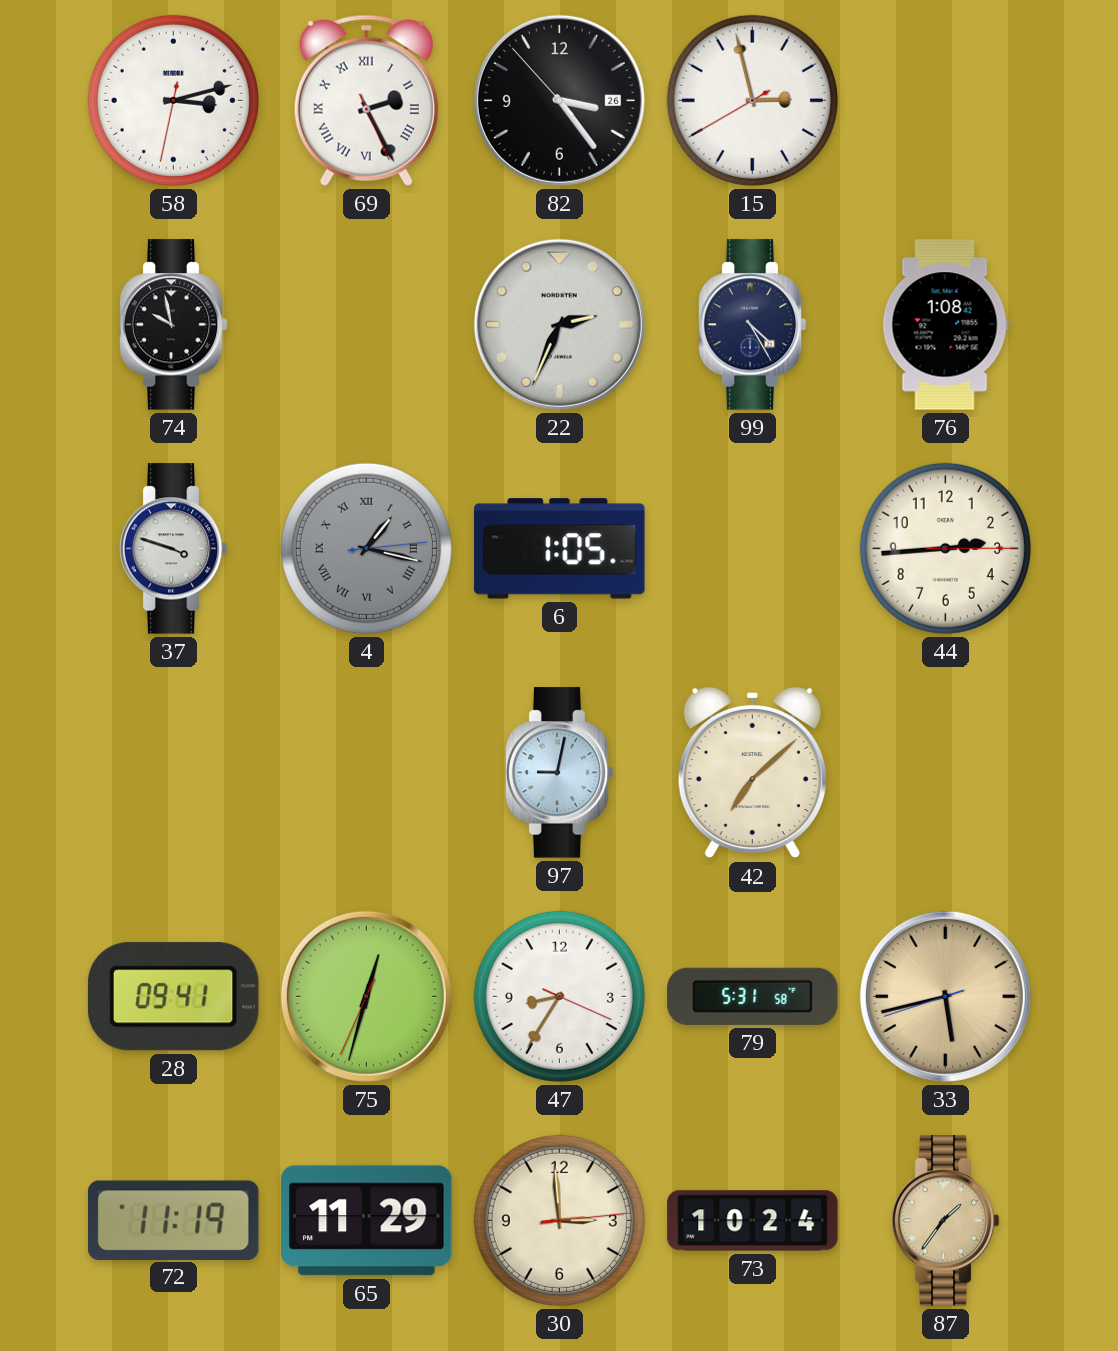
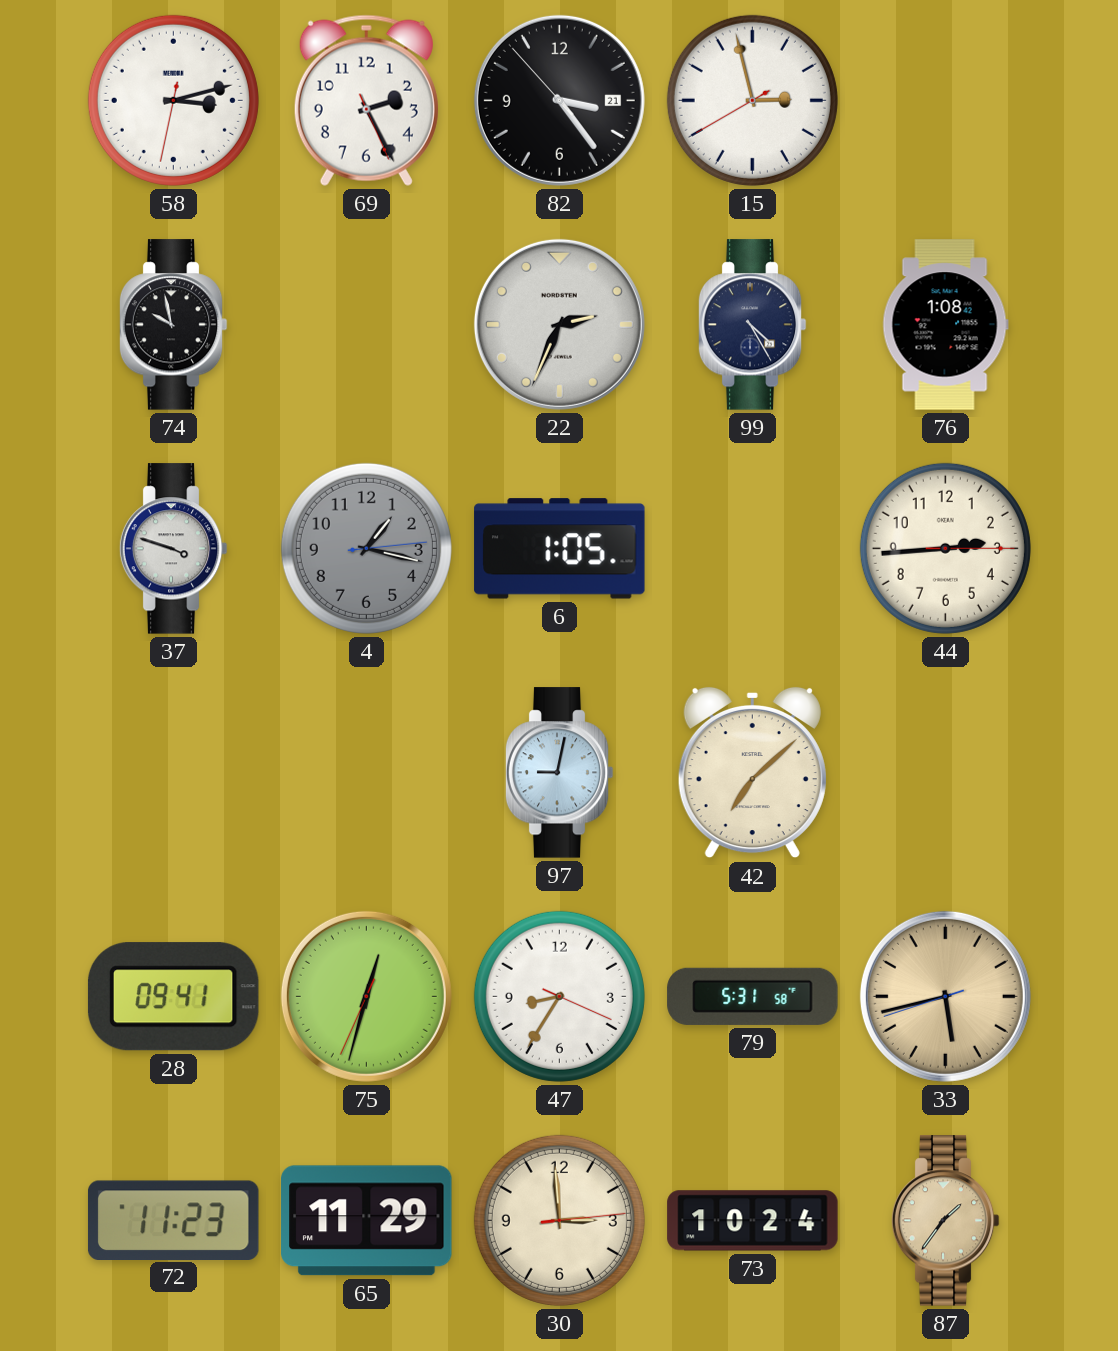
69 numerals: Roman -> Arabic (366, 100)
82 date: 26 -> 21 (559, 100)
4 numerals: Roman -> Arabic (366, 548)
72: 11:19 -> 11:23 (173, 1220)
